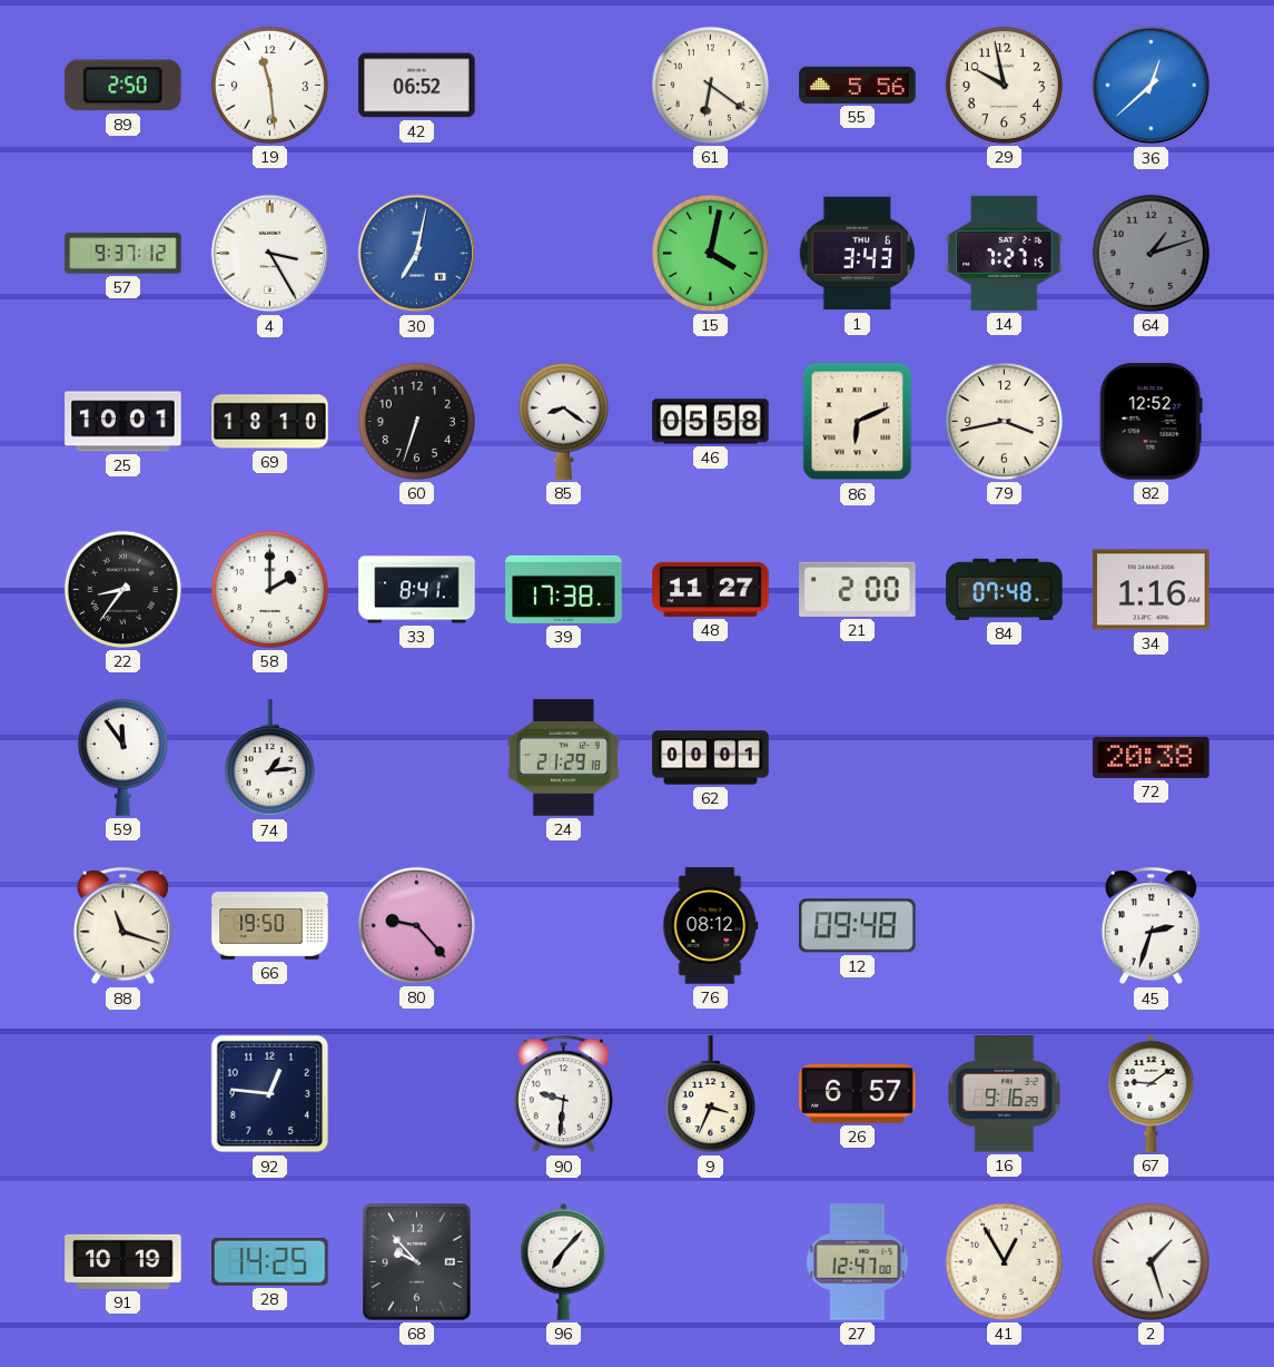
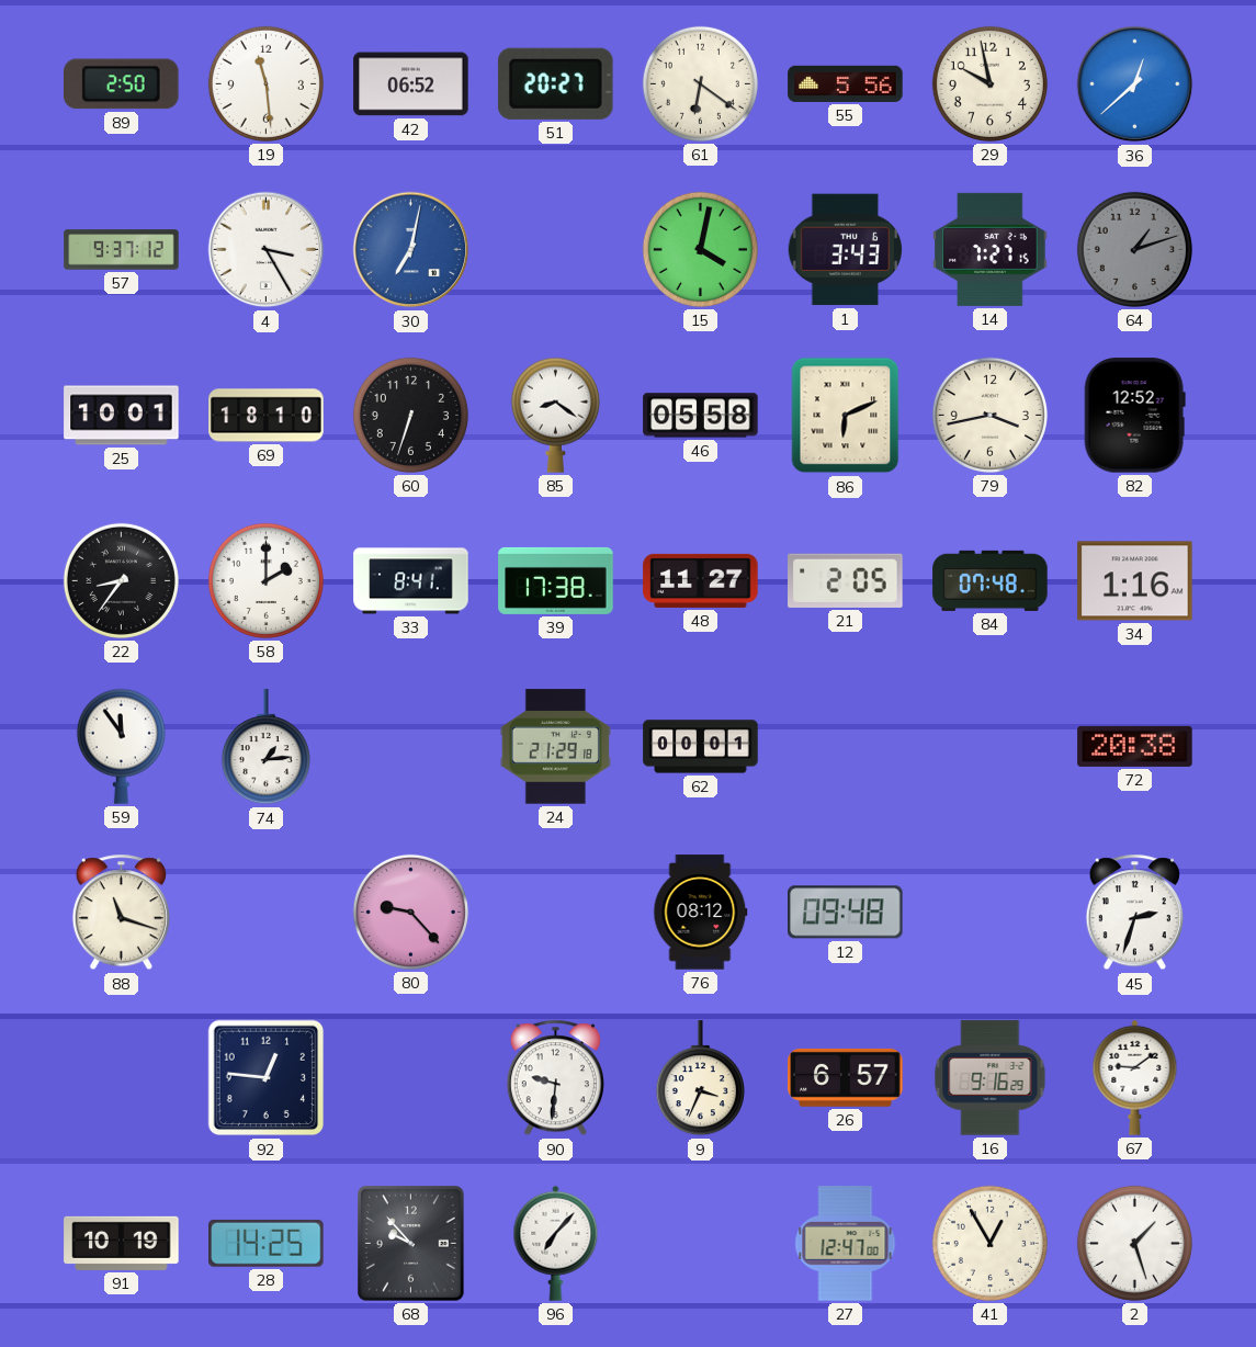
51: none -> 20:27 (555, 83)
21: 2:00 -> 2:05 (846, 580)
66: 19:50 -> none (270, 926)
